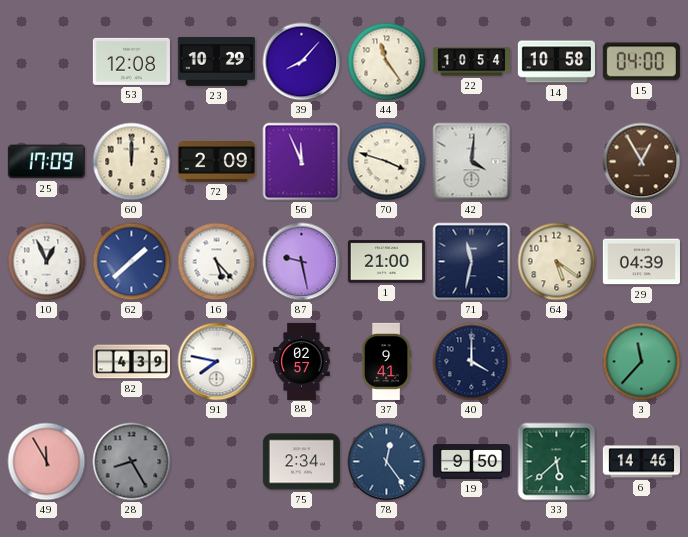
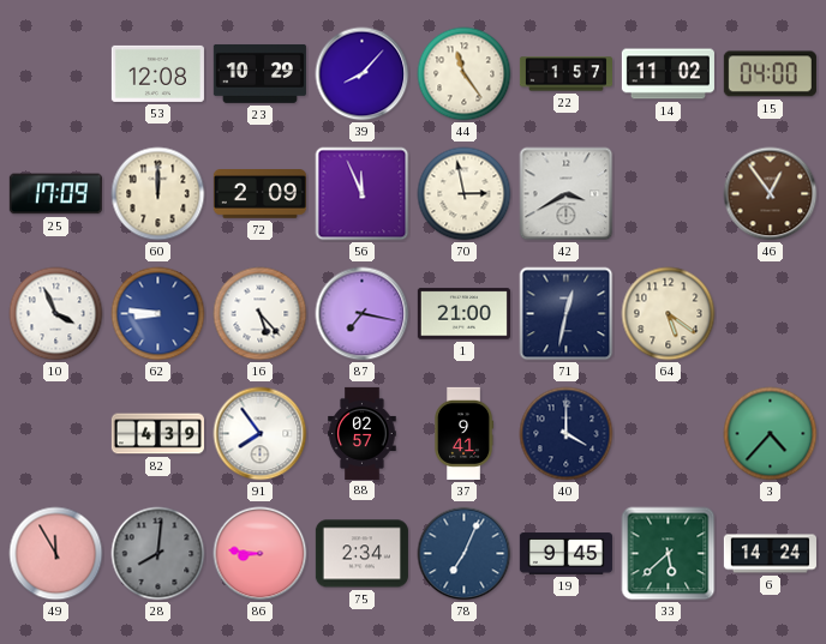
22: 10:54 -> 1:57 (565, 74)
14: 10:58 -> 11:02 (668, 74)
70: 3:48 -> 2:58 (465, 194)
42: 4:01 -> 3:40 (567, 194)
46: 12:55 -> 12:54 (771, 194)
10: 12:56 -> 3:56 (56, 314)
62: 1:38 -> 8:46 (158, 314)
87: 9:28 -> 7:17 (363, 314)
71: 11:32 -> 12:32 (567, 314)
29: 04:39 -> none (641, 262)
91: 7:47 -> 7:54 (261, 434)
3: 11:37 -> 4:37 (771, 434)
28: 8:25 -> 8:01 (158, 554)
86: none -> 8:46 (261, 554)
78: 12:24 -> 7:04 (465, 554)
19: 9:50 -> 9:45 (565, 554)
6: 14:46 -> 14:24 (770, 554)
